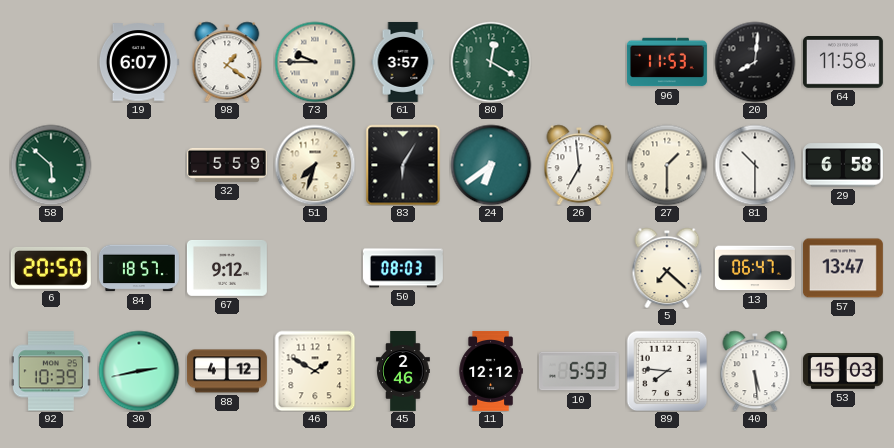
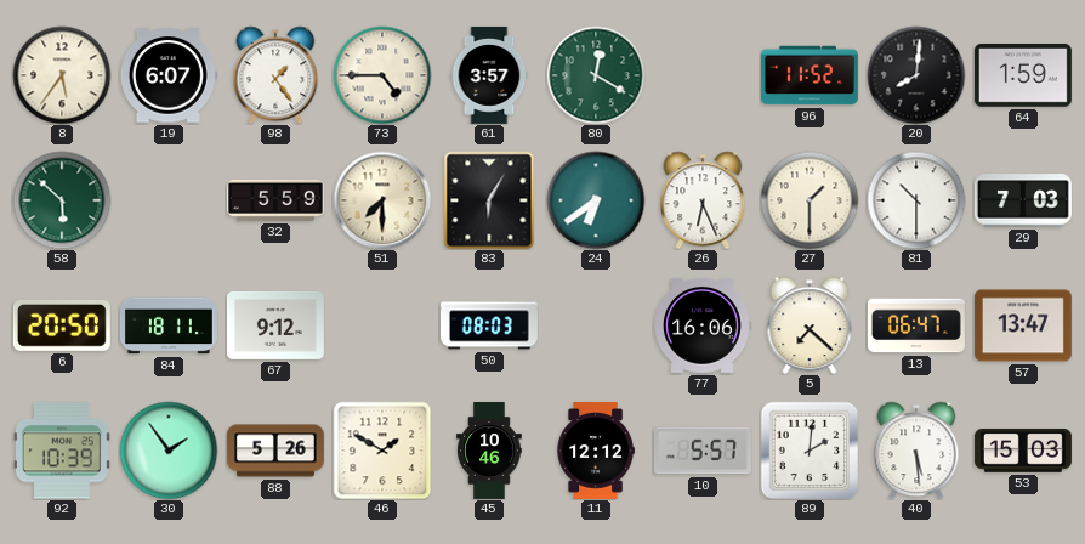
8: none -> 5:36 (62, 75)
98: 1:21 -> 1:24 (275, 75)
73: 9:45 -> 4:45 (382, 75)
96: 11:53 -> 11:52 (810, 75)
64: 11:58 -> 1:59 (1023, 76)
51: 7:33 -> 7:30 (382, 200)
26: 6:59 -> 6:26 (703, 200)
29: 6:58 -> 7:03 (1023, 200)
84: 18:57 -> 18:11 (169, 325)
77: none -> 16:06 (703, 325)
30: 2:43 -> 1:54 (169, 450)
88: 4:12 -> 5:26 (275, 450)
45: 2:46 -> 10:46 (489, 452)
10: 5:53 -> 5:57 (703, 450)
89: 7:46 -> 2:01 (810, 450)
